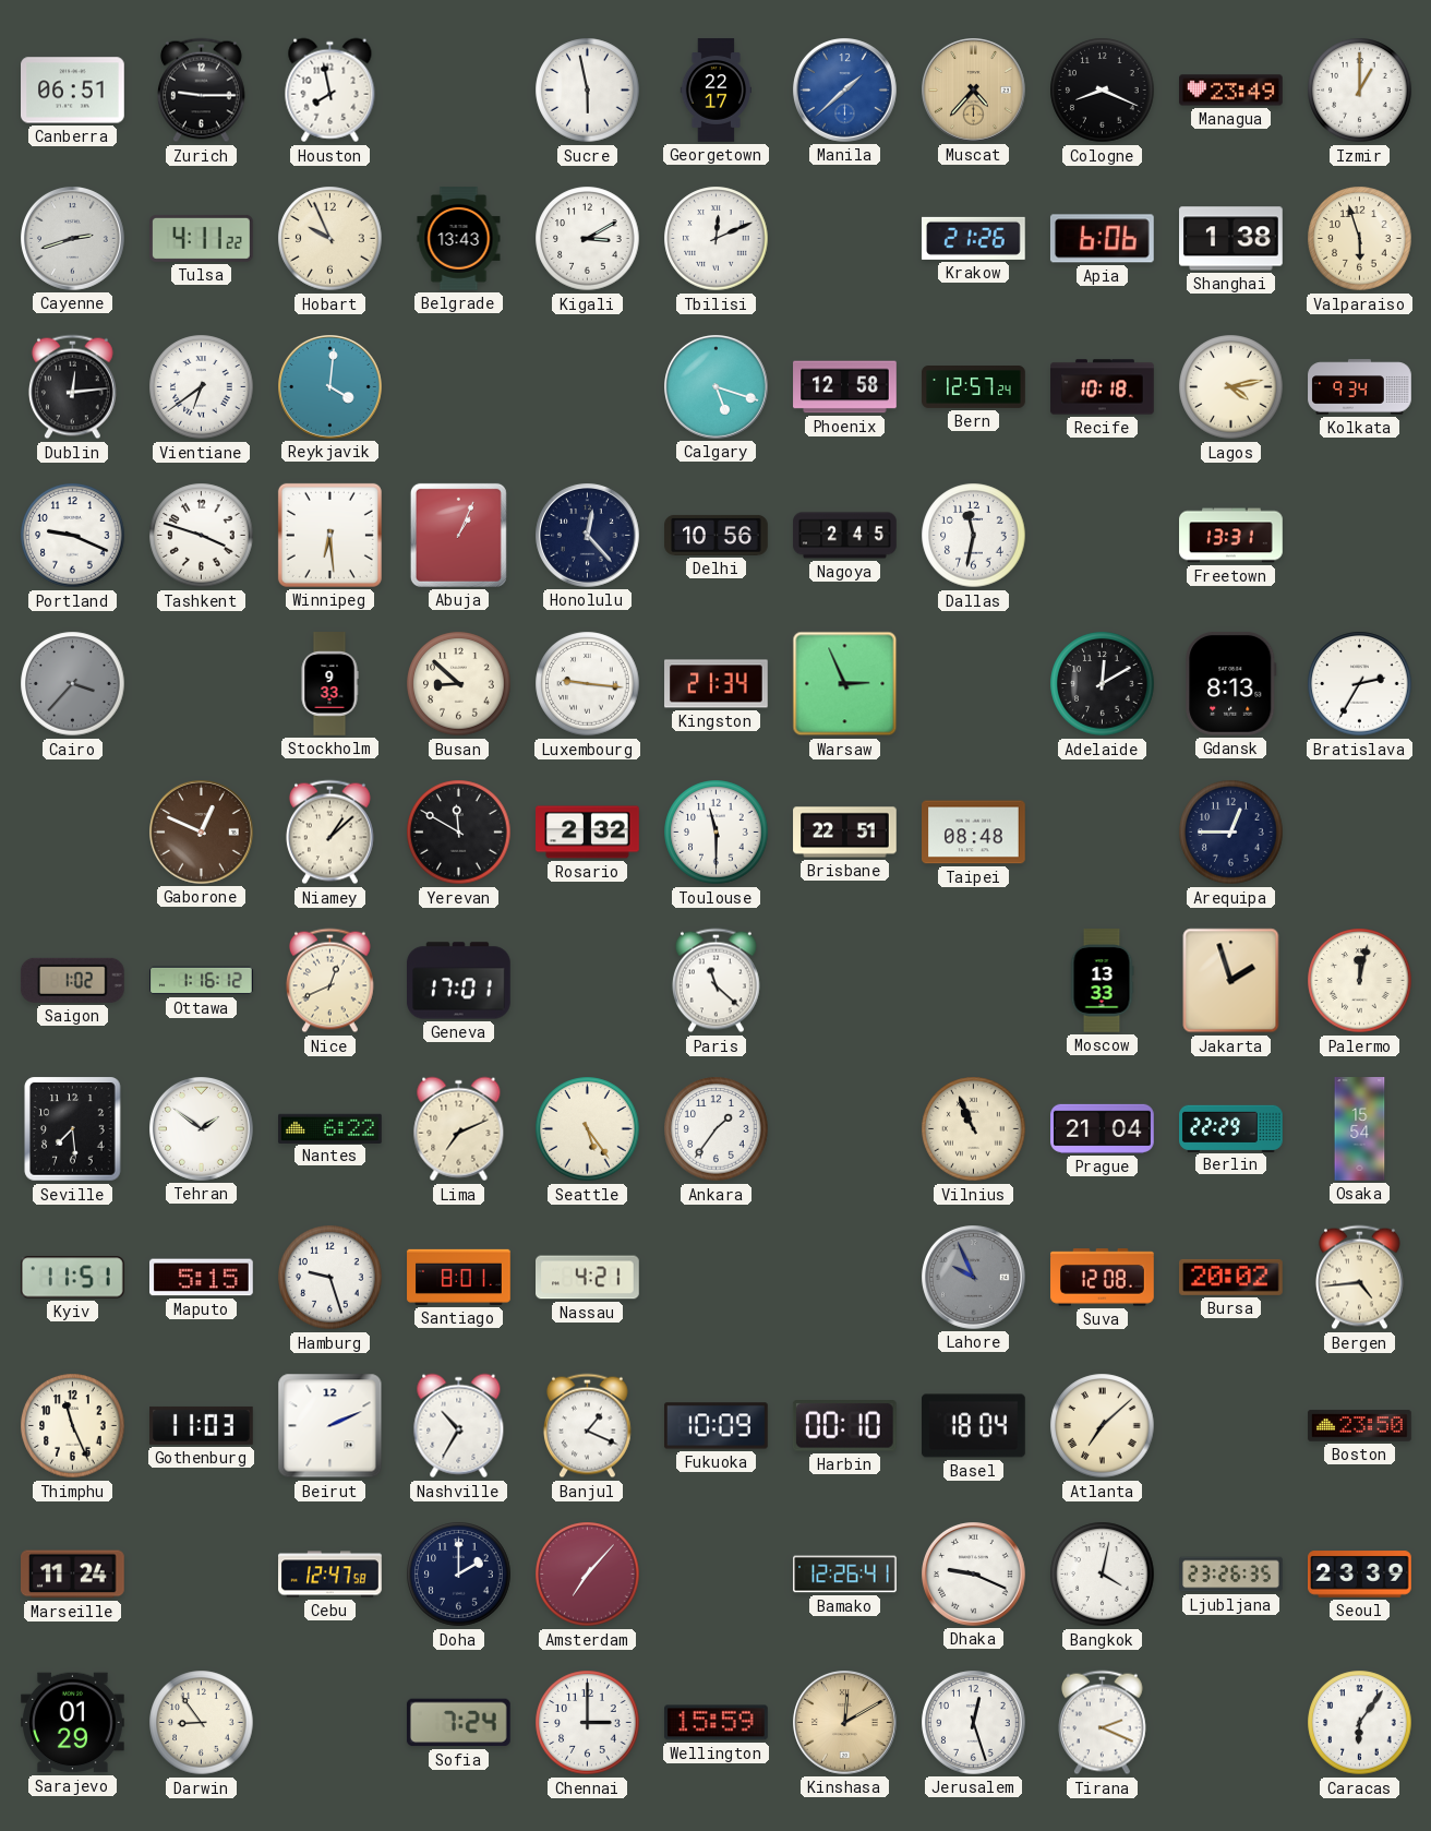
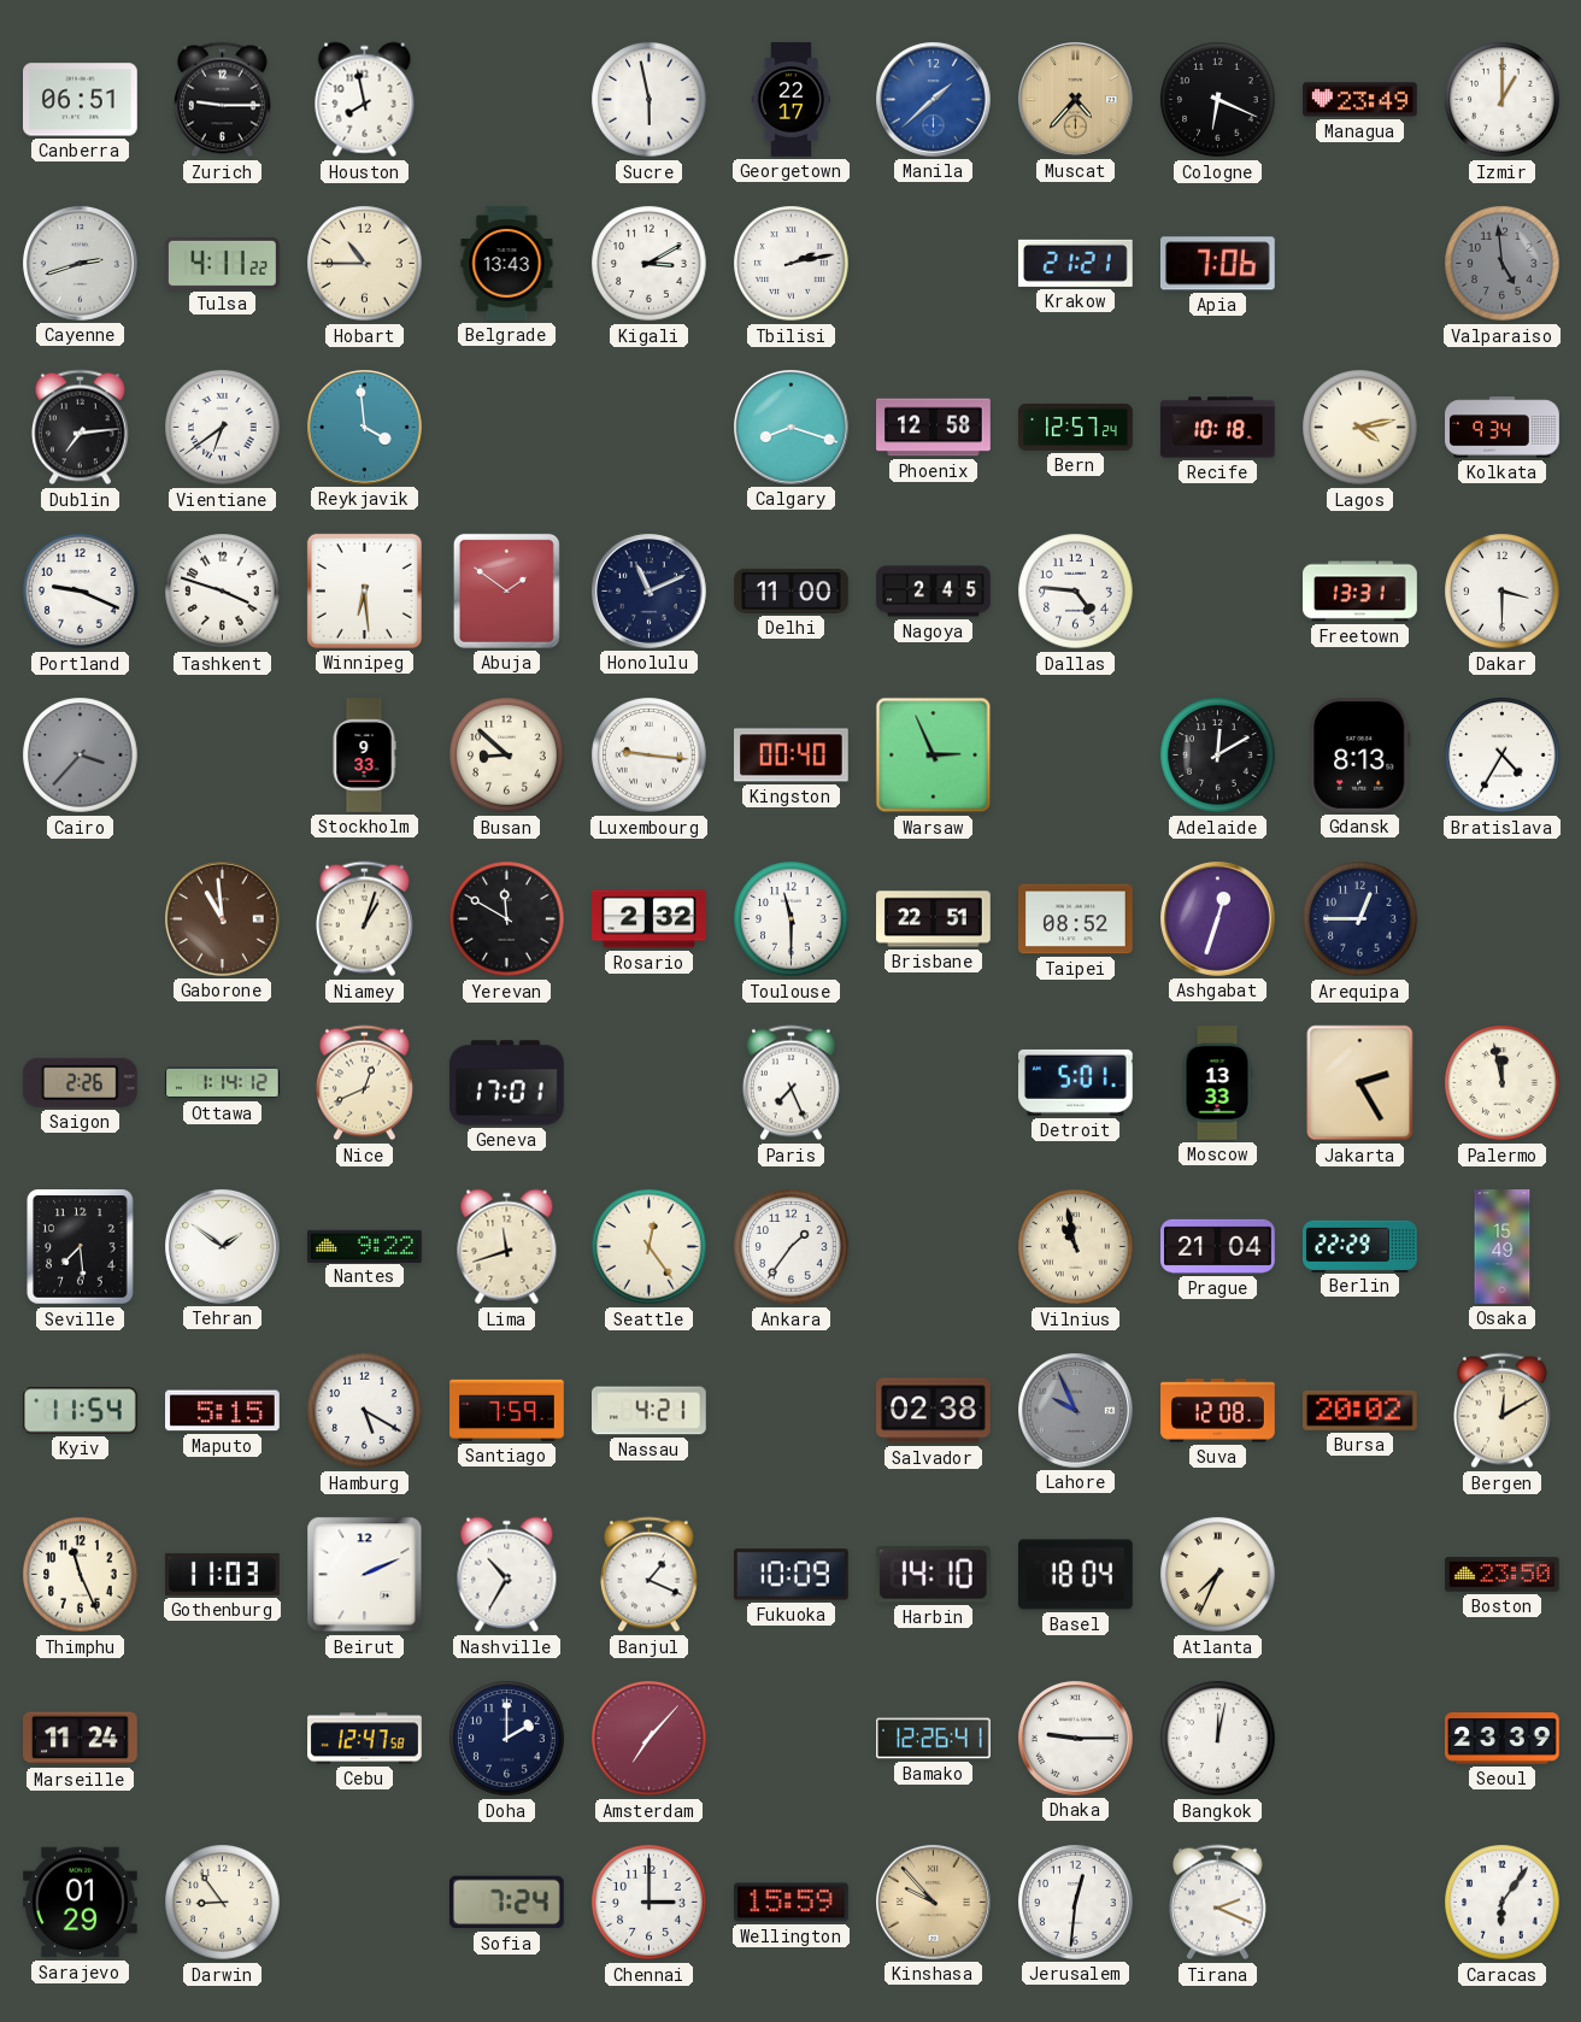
Cologne: 8:19 -> 6:19 (1218, 100)
Hobart: 9:56 -> 10:45 (365, 264)
Tbilisi: 12:11 -> 2:13 (792, 264)
Krakow: 21:26 -> 21:21 (1075, 263)
Apia: 6:06 -> 7:06 (1217, 264)
Shanghai: 1:38 -> none (1231, 239)
Valparaiso: 5:57 -> 4:59 (1503, 264)
Valparaiso dial: cream -> grey (1503, 264)
Dublin: 12:14 -> 7:14 (80, 428)
Reykjavik: 4:01 -> 3:59 (365, 428)
Calgary: 5:18 -> 8:18 (792, 428)
Abuja: 1:04 -> 1:51 (506, 590)
Honolulu: 12:23 -> 11:11 (650, 592)
Delhi: 10:56 -> 11:00 (792, 590)
Dallas: 11:32 -> 4:46 (1076, 592)
Dakar: none -> 3:30 (1503, 592)
Kingston: 21:34 -> 00:40 (792, 756)
Bratislava: 2:35 -> 4:35 (1503, 756)
Gaborone: 12:49 -> 10:59 (223, 919)
Niamey: 1:08 -> 1:03 (364, 919)
Taipei: 08:48 -> 08:52 (1076, 919)
Ashgabat: none -> 12:33 (1218, 919)
Saigon: 1:02 -> 2:26 (80, 1082)
Ottawa: 1:16 -> 1:14 (223, 1083)
Paris: 11:22 -> 7:26 (790, 1083)
Detroit: none -> 5:01 (1076, 1082)
Jakarta: 1:57 -> 2:25 (1360, 1083)
Palermo: 12:02 -> 11:58 (1503, 1083)
Nantes: 6:22 -> 9:22 (365, 1246)
Lima: 7:11 -> 11:42 (507, 1247)
Seattle: 5:24 -> 12:24 (650, 1247)
Vilnius: 10:56 -> 10:58 (1076, 1247)
Osaka: 15:54 -> 15:49 (1503, 1247)
Kyiv: 11:51 -> 11:54 (80, 1411)
Hamburg: 9:27 -> 5:20 (365, 1411)
Santiago: 8:01 -> 7:59 (507, 1410)
Salvador: none -> 02:38 (934, 1411)
Bergen: 4:44 -> 12:10 (1501, 1411)
Harbin: 00:10 -> 14:10 (933, 1575)
Atlanta: 7:08 -> 7:34 (1218, 1575)
Dhaka: 9:19 -> 9:15 (1076, 1739)
Bangkok: 4:02 -> 12:02 (1218, 1739)
Ljubljana: 23:26 -> none (1231, 1575)
Kinshasa: 12:10 -> 9:53 (934, 1903)
Jerusalem: 12:27 -> 12:31 (1076, 1903)
